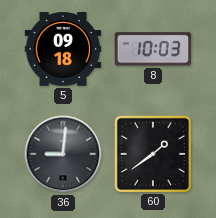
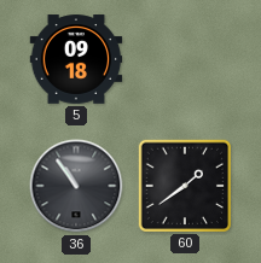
8: 10:03 -> none (153, 49)
36: 9:01 -> 10:54 (76, 186)
